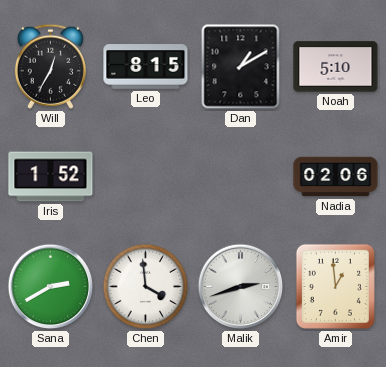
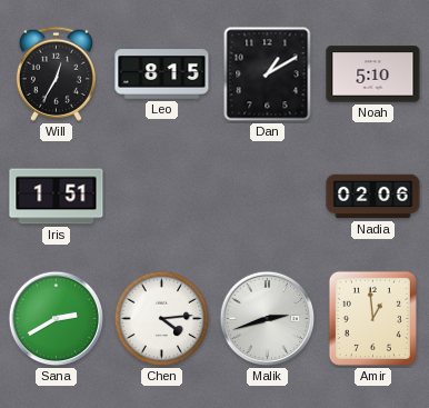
Iris: 1:52 -> 1:51 (57, 197)
Chen: 3:59 -> 4:14 (162, 319)
